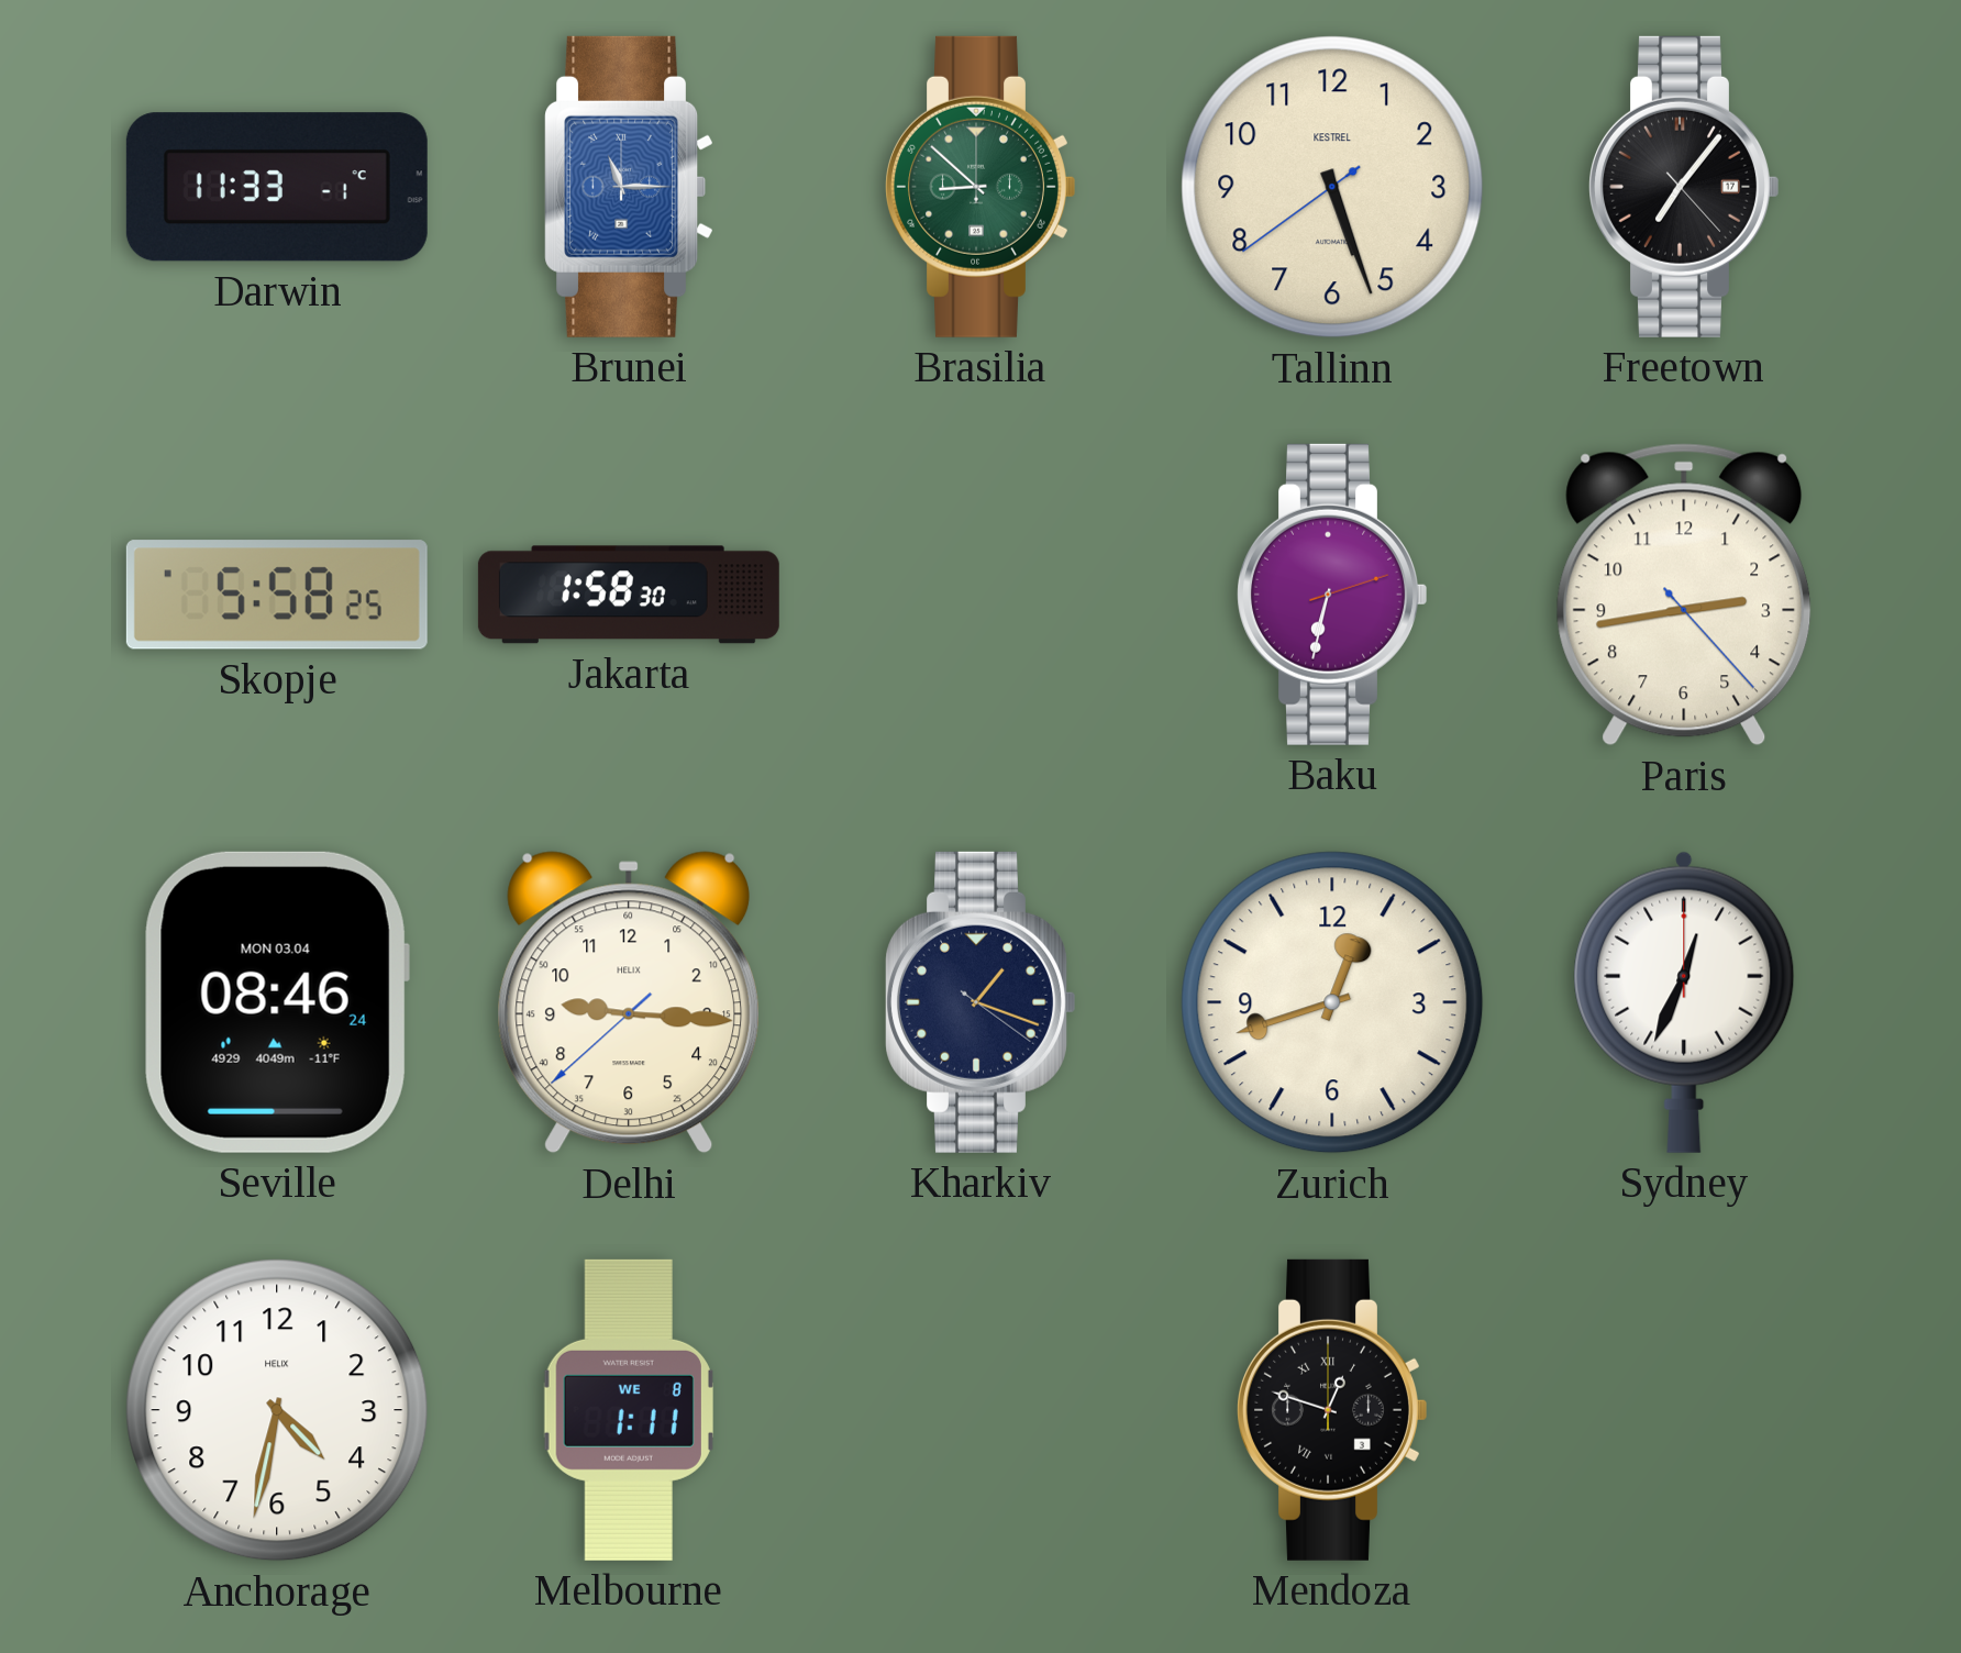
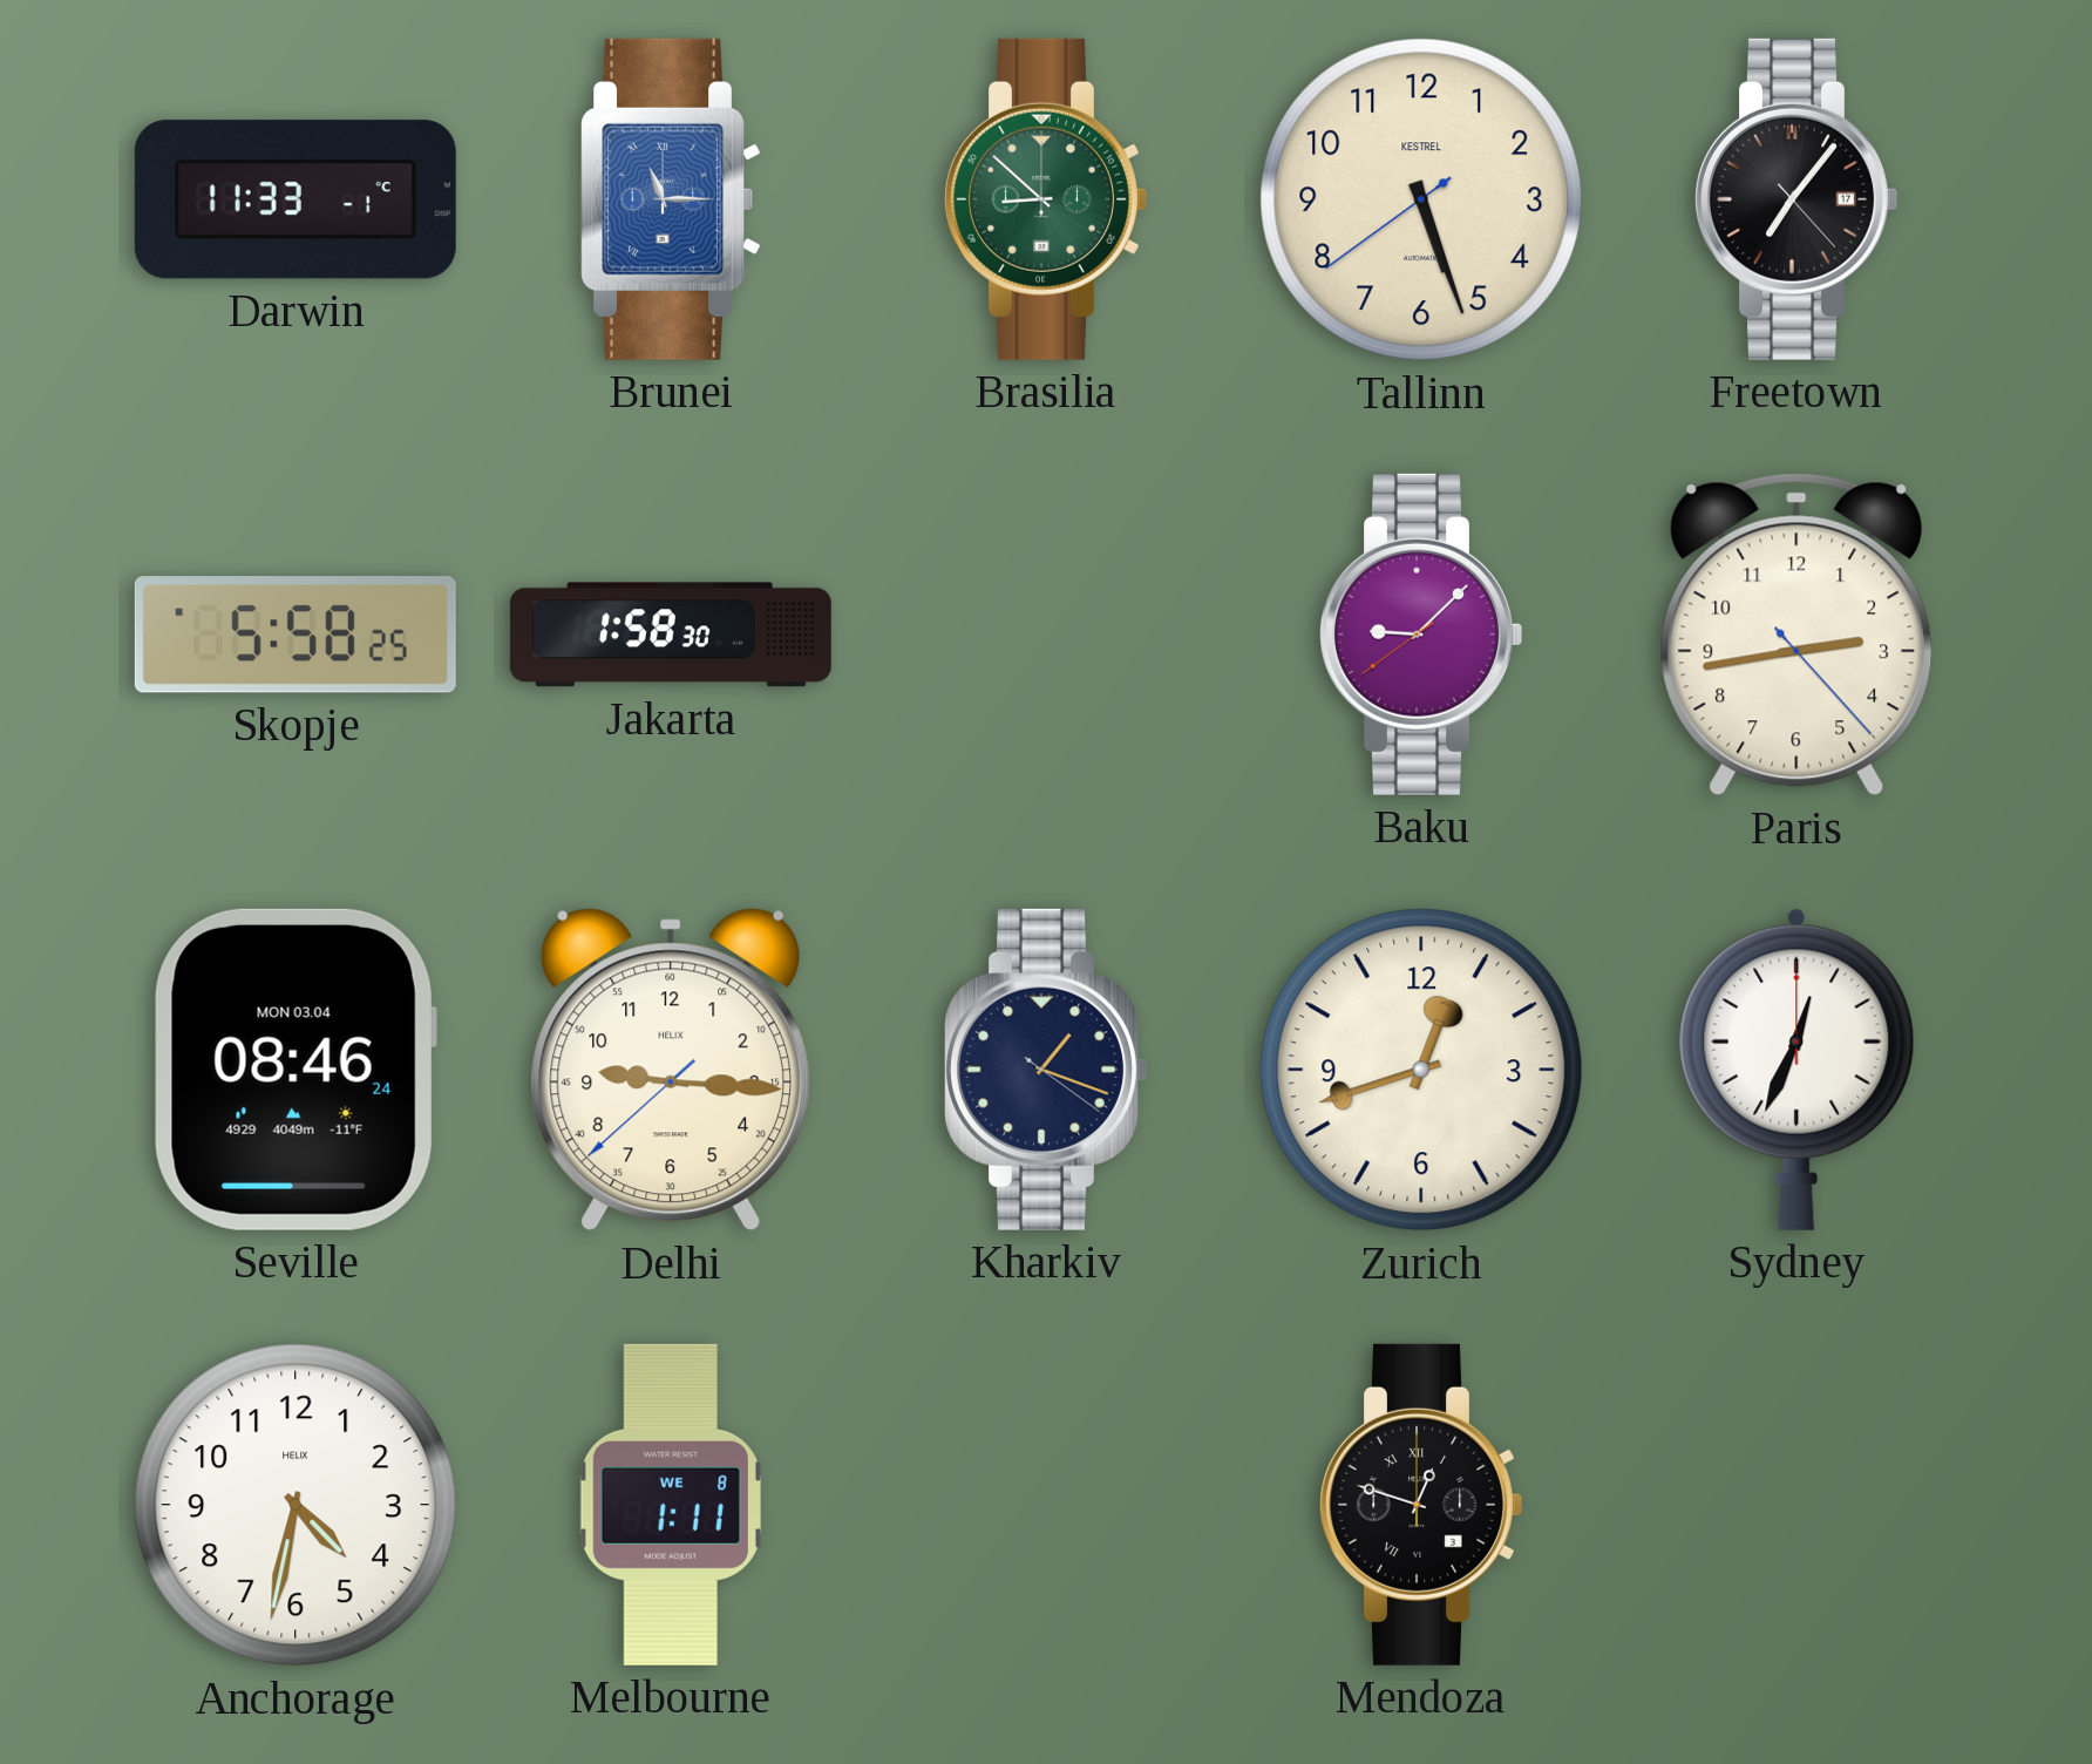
Baku: 6:32 -> 9:07 (1421, 635)
